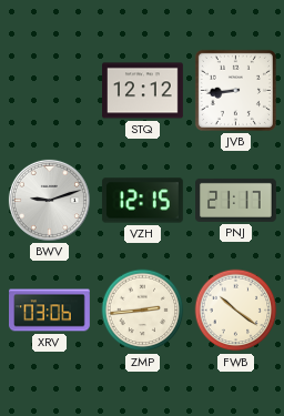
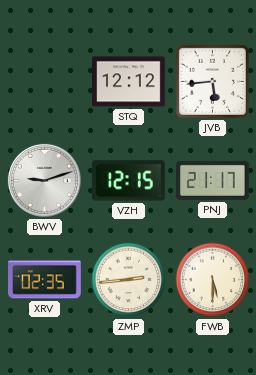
JVB: 8:44 -> 5:44 (212, 81)
XRV: 03:06 -> 02:35 (45, 280)
FWB: 10:21 -> 5:30 (213, 280)
